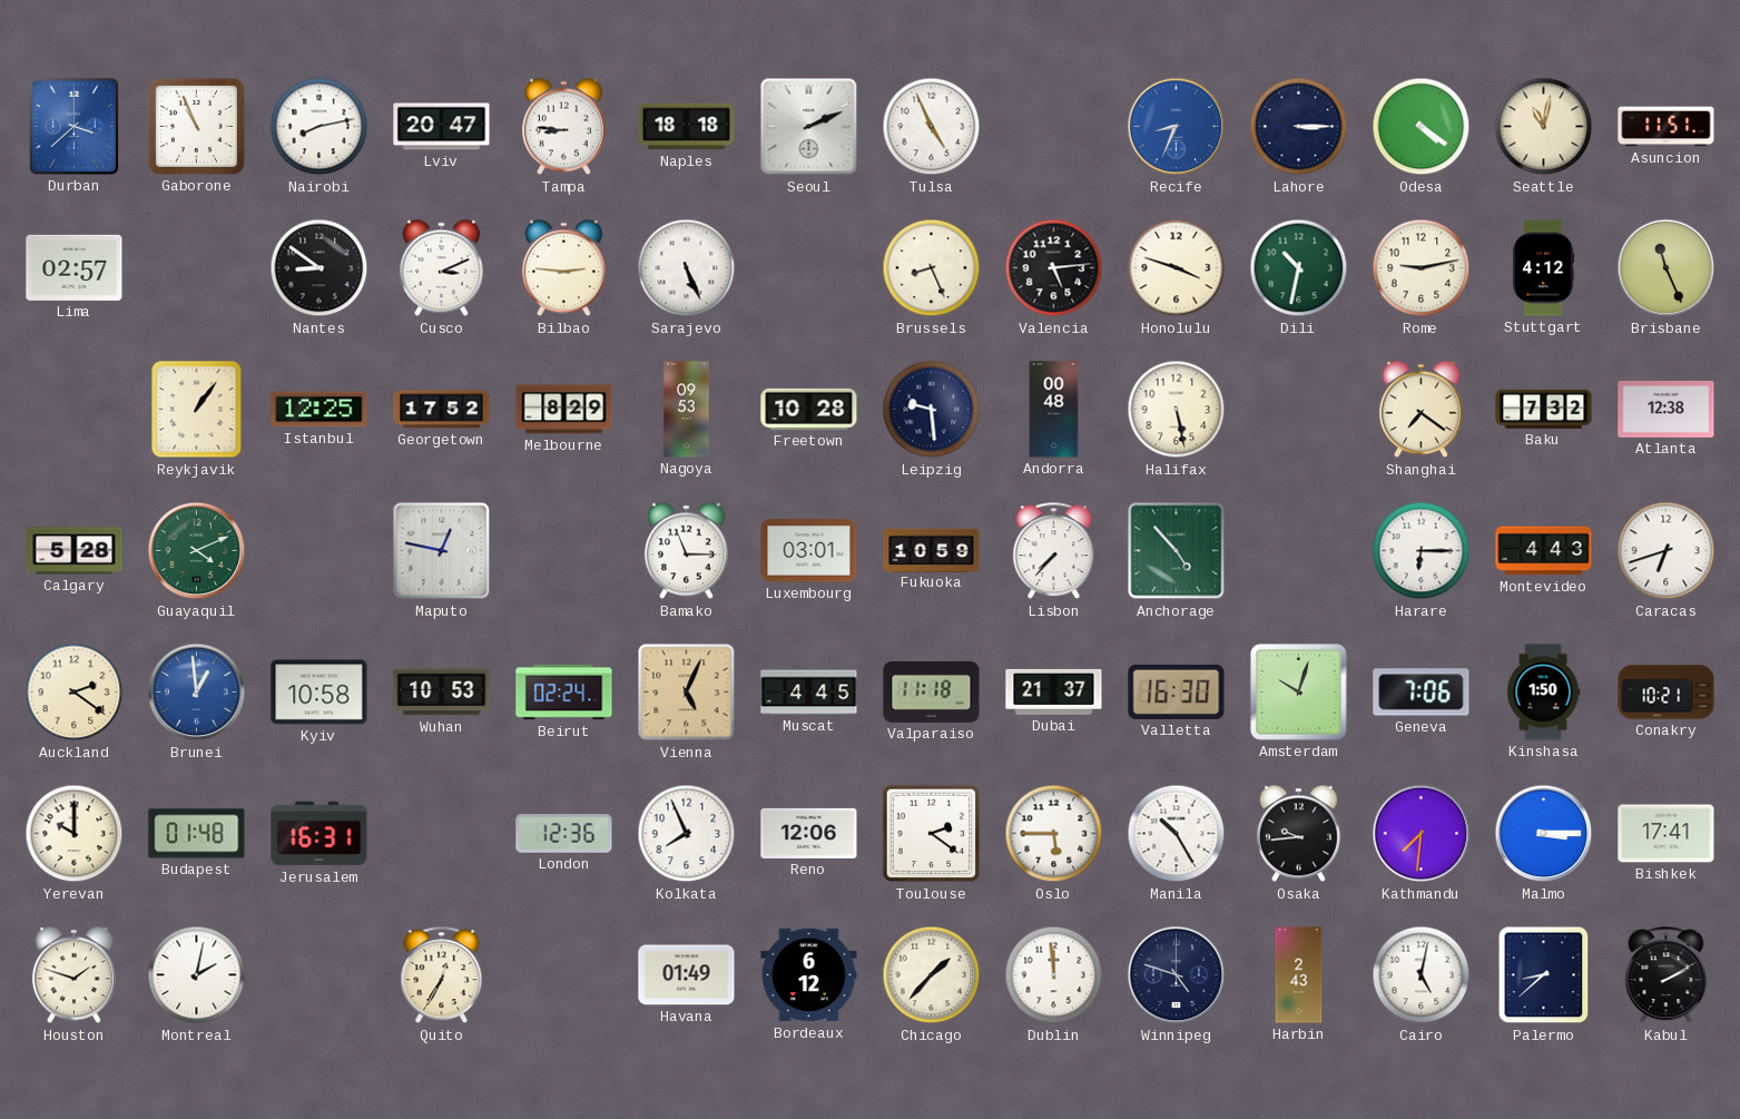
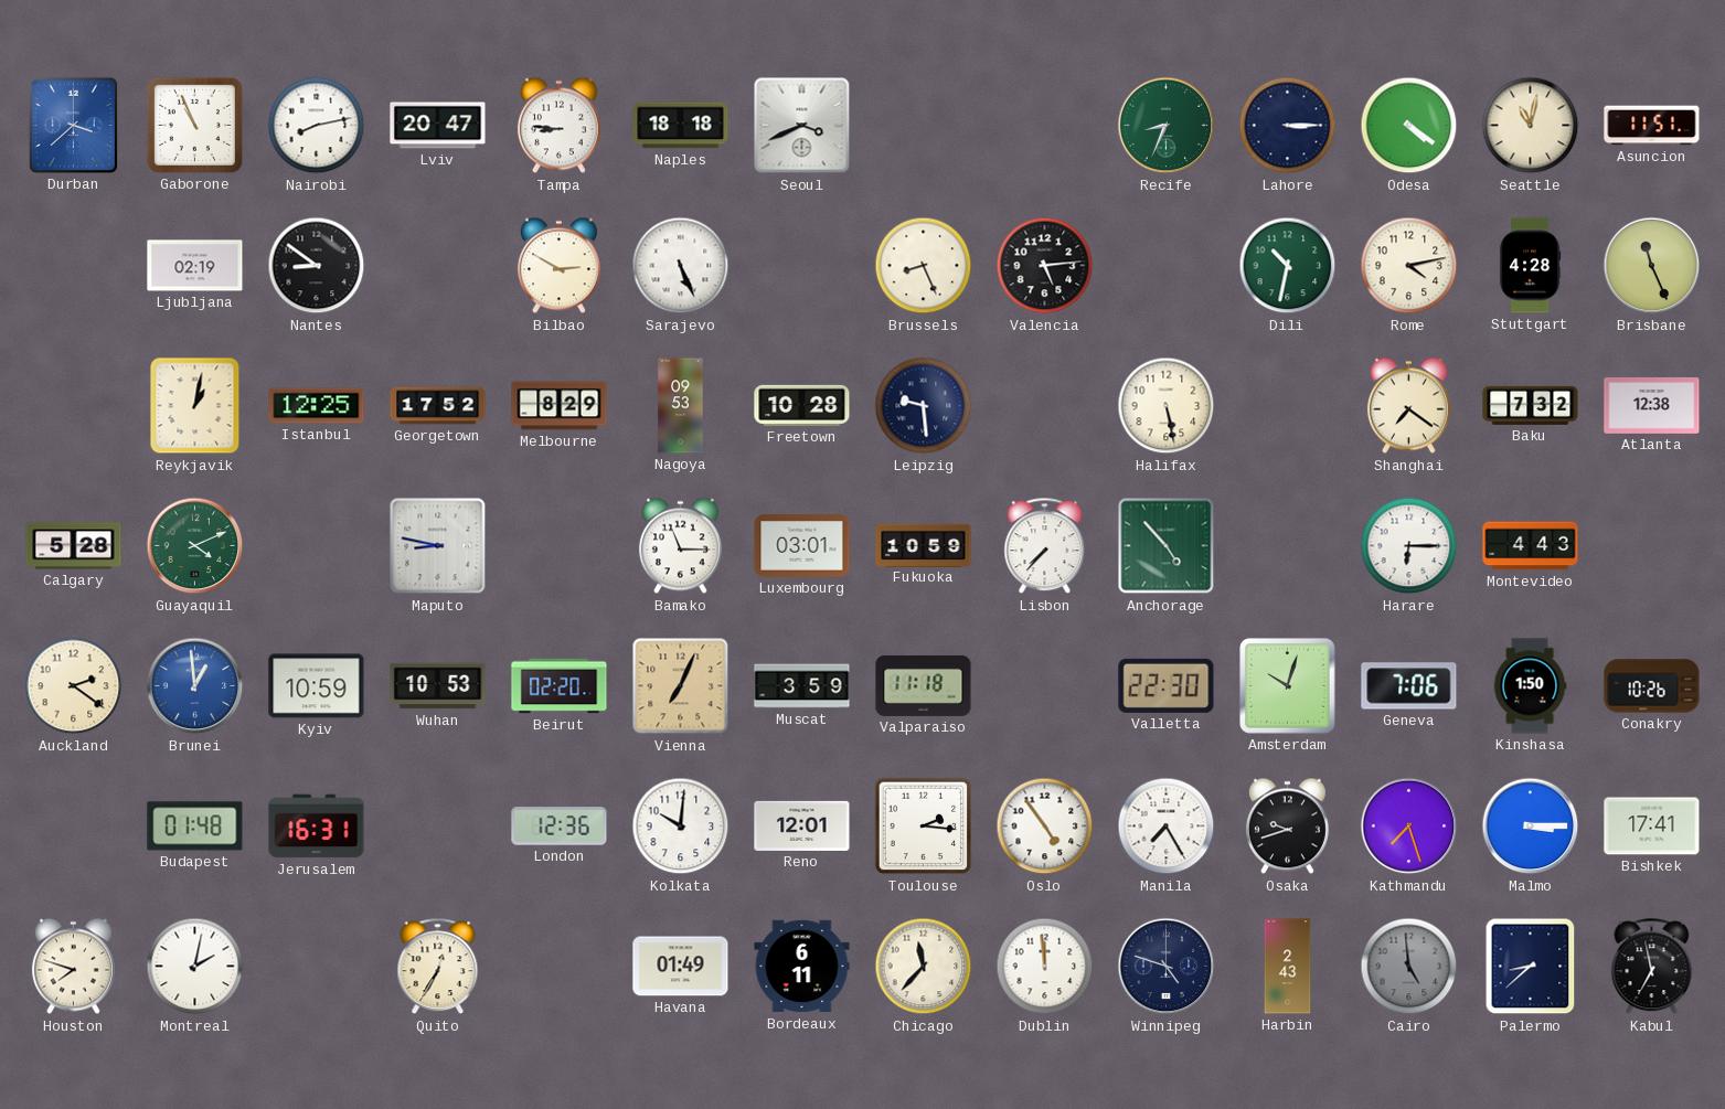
Seoul: 2:11 -> 3:41 (802, 126)
Tulsa: 4:56 -> none (932, 127)
Recife dial: blue -> green (1167, 126)
Lima: 02:57 -> none (75, 267)
Ljubljana: none -> 02:19 (195, 266)
Cusco: 3:11 -> none (441, 268)
Bilbao: 2:46 -> 2:50 (558, 266)
Honolulu: 3:48 -> none (1177, 268)
Rome: 9:13 -> 4:13 (1409, 266)
Stuttgart: 4:12 -> 4:28 (1530, 266)
Reykjavik: 1:06 -> 1:02 (195, 406)
Andorra: 00:48 -> none (1054, 410)
Maputo: 12:47 -> 8:47 (438, 546)
Caracas: 6:42 -> none (1667, 551)
Kyiv: 10:58 -> 10:59 (317, 686)
Beirut: 02:24 -> 02:20 (560, 686)
Vienna: 5:04 -> 7:04 (681, 686)
Muscat: 4:45 -> 3:59 (802, 686)
Dubai: 21:37 -> none (1054, 691)
Valletta: 16:30 -> 22:30 (1167, 685)
Conakry: 10:21 -> 10:26 (1652, 686)
Yerevan: 10:00 -> none (75, 834)
Kolkata: 7:56 -> 10:01 (681, 827)
Reno: 12:06 -> 12:01 (802, 825)
Toulouse: 2:21 -> 2:16 (924, 827)
Oslo: 5:45 -> 4:54 (1045, 827)
Manila: 10:25 -> 7:25 (1167, 827)
Osaka: 9:44 -> 9:42 (1287, 827)
Kathmandu: 7:31 -> 7:27 (1409, 827)
Houston: 1:48 -> 7:48 (73, 967)
Bordeaux: 6:12 -> 6:11 (802, 967)
Chicago: 1:37 -> 11:37 (924, 967)
Cairo: 5:02 -> 4:59 (1409, 967)
Cairo dial: white -> grey (1409, 967)
Kabul: 2:10 -> 6:58 (1652, 967)
